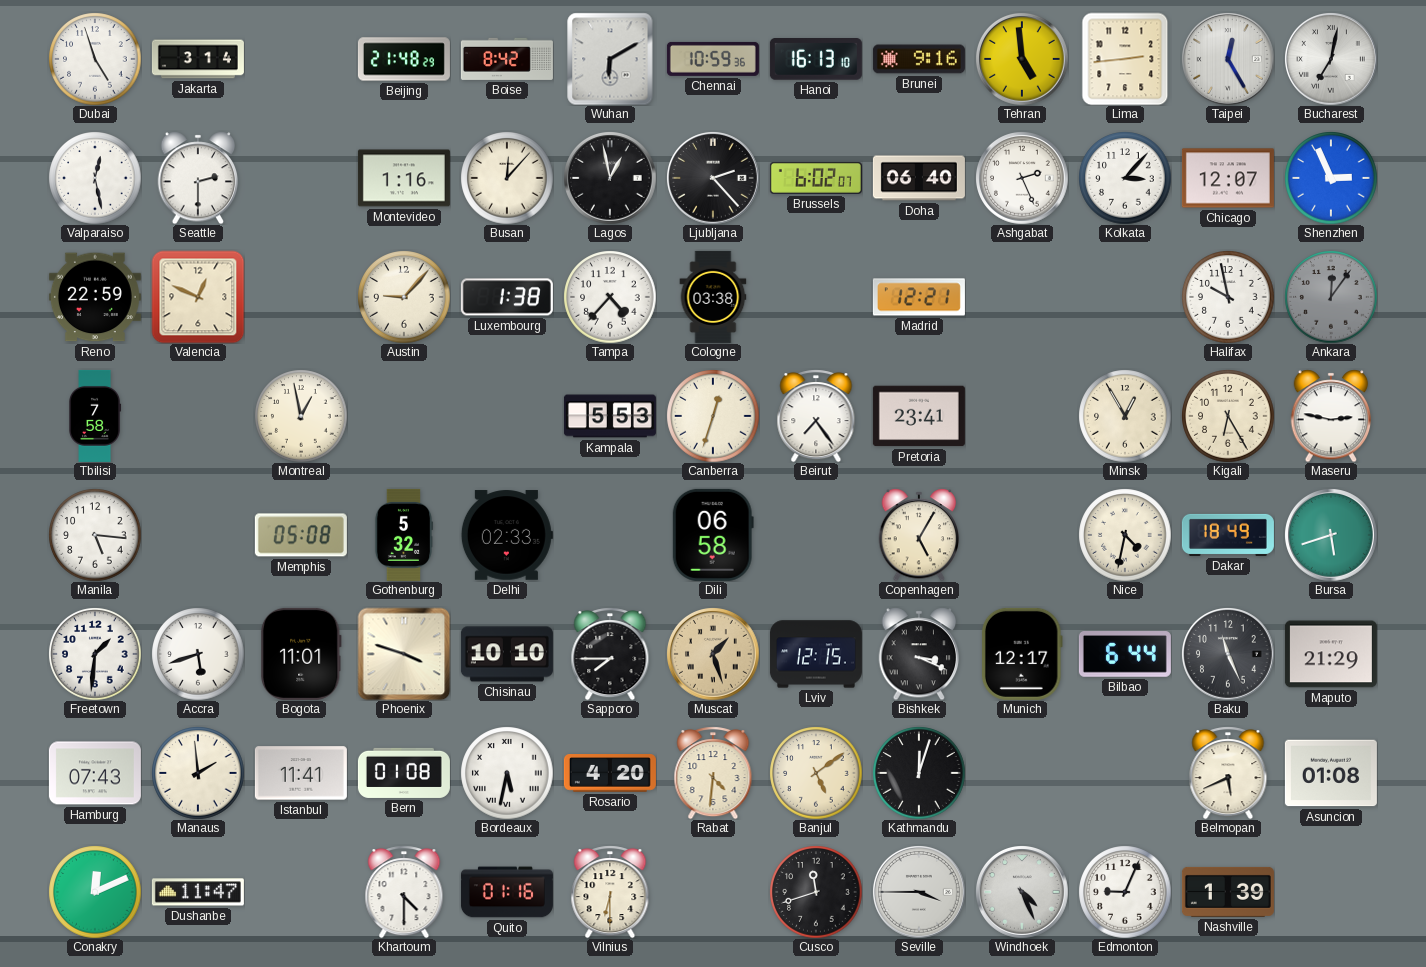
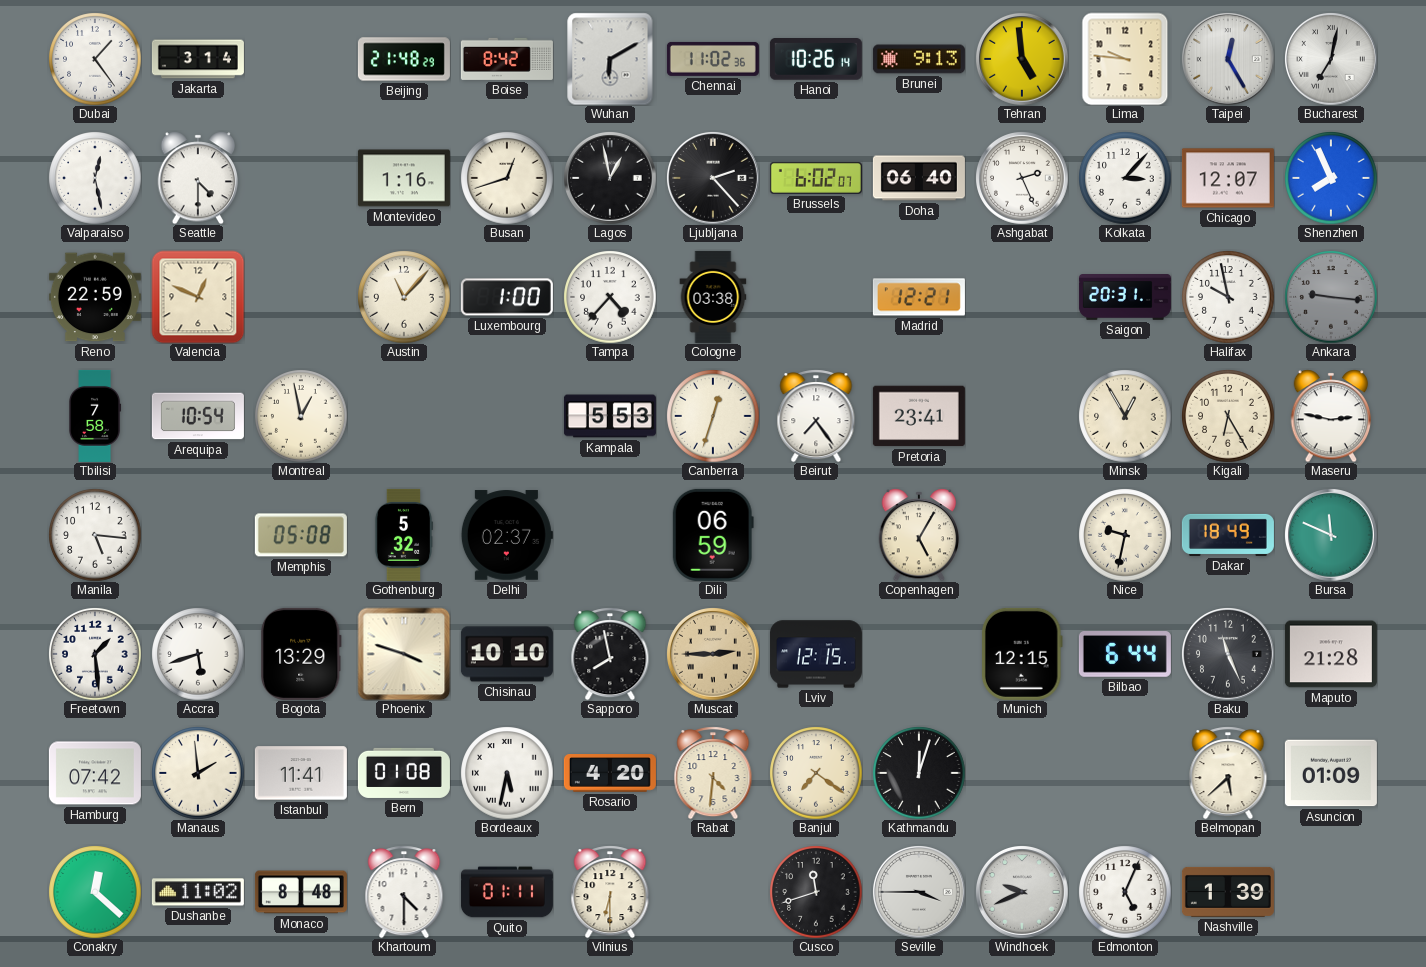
Dubai: 4:57 -> 1:24 (95, 59)
Chennai: 10:59 -> 11:02 (713, 59)
Hanoi: 16:13 -> 10:26 (816, 60)
Brunei: 9:16 -> 9:13 (919, 59)
Lima: 2:44 -> 9:46 (1125, 59)
Seattle: 2:30 -> 4:30 (198, 178)
Busan: 12:07 -> 12:42 (507, 178)
Shenzhen: 2:56 -> 7:56 (1331, 178)
Austin: 9:07 -> 11:07 (404, 297)
Luxembourg: 1:38 -> 1:00 (507, 297)
Saigon: none -> 20:31 (1125, 298)
Ankara: 12:06 -> 9:16 (1331, 297)
Arequipa: none -> 10:54 (198, 416)
Delhi: 02:33 -> 02:37 (507, 535)
Dili: 06:58 -> 06:59 (713, 535)
Nice: 4:32 -> 9:32 (1125, 535)
Bursa: 5:42 -> 11:49 (1331, 535)
Freetown: 1:31 -> 1:29 (95, 654)
Bogota: 11:01 -> 13:29 (301, 654)
Sapporo: 7:45 -> 7:58 (610, 654)
Muscat: 1:27 -> 2:45 (713, 654)
Bishkek: 3:19 -> none (919, 654)
Munich: 12:17 -> 12:15 (1022, 654)
Maputo: 21:29 -> 21:28 (1331, 654)
Hamburg: 07:43 -> 07:42 (95, 773)
Banjul: 5:09 -> 7:21 (816, 773)
Belmopan: 5:41 -> 5:38 (1228, 773)
Asuncion: 01:08 -> 01:09 (1331, 773)
Conakry: 12:11 -> 12:22 (95, 892)
Dushanbe: 11:47 -> 11:02 (198, 892)
Monaco: none -> 8:48 (301, 892)
Quito: 01:16 -> 01:11 (507, 892)
Windhoek: 4:26 -> 9:41 (1022, 892)
Edmonton: 9:04 -> 5:04 (1125, 892)
